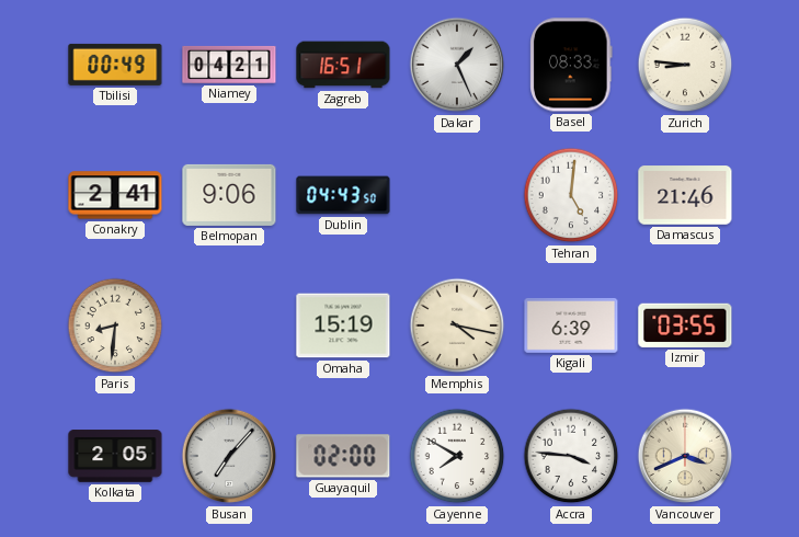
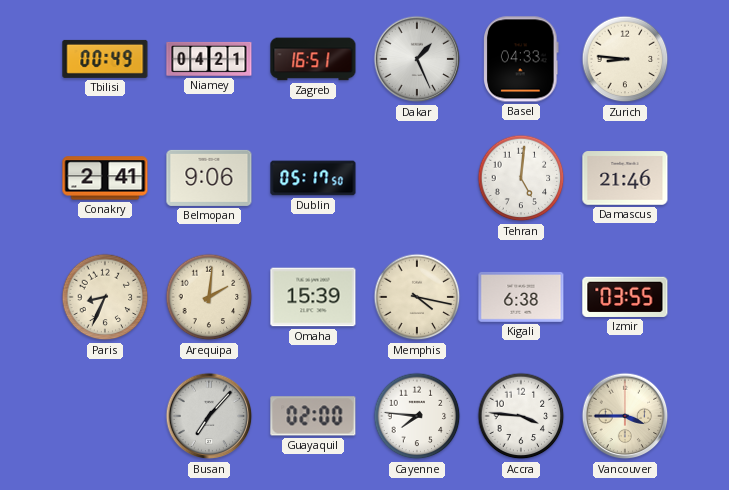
Basel: 08:33 -> 04:33 (521, 59)
Dublin: 04:43 -> 05:17 (313, 178)
Paris: 8:31 -> 8:34 (105, 297)
Arequipa: none -> 2:01 (209, 297)
Omaha: 15:19 -> 15:39 (313, 297)
Kigali: 6:39 -> 6:38 (521, 297)
Kolkata: 2:05 -> none (115, 456)
Cayenne: 7:50 -> 7:46 (417, 416)
Vancouver: 3:41 -> 3:45 (625, 416)
